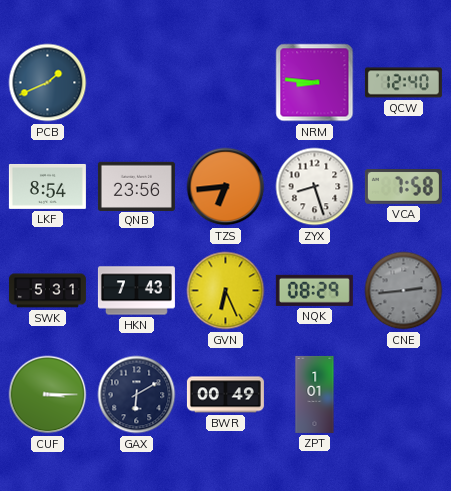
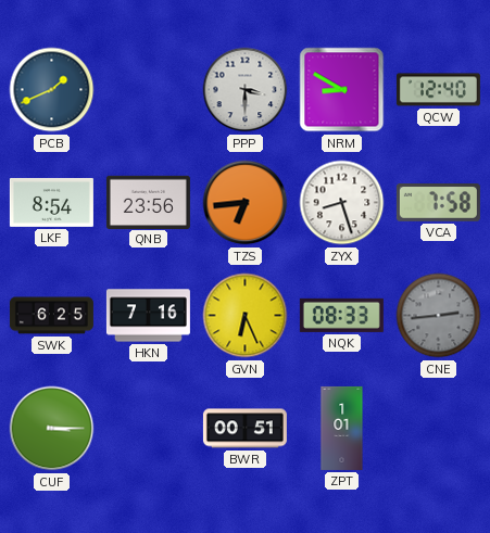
PPP: none -> 3:30 (246, 90)
NRM: 8:46 -> 8:50 (342, 90)
SWK: 5:31 -> 6:25 (51, 316)
HKN: 7:43 -> 7:16 (148, 316)
NQK: 08:29 -> 08:33 (341, 315)
GAX: 6:10 -> none (137, 395)
BWR: 00:49 -> 00:51 (244, 429)
